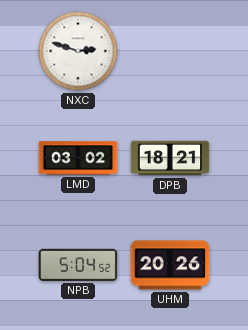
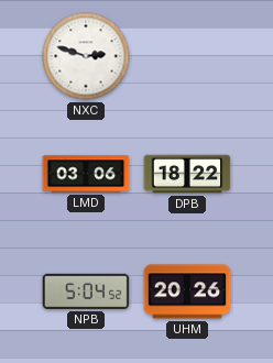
LMD: 03:02 -> 03:06 (86, 174)
DPB: 18:21 -> 18:22 (187, 174)
